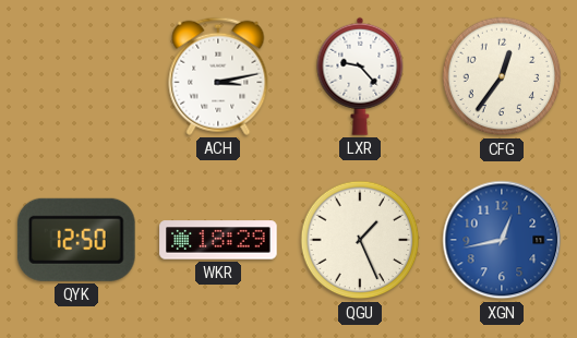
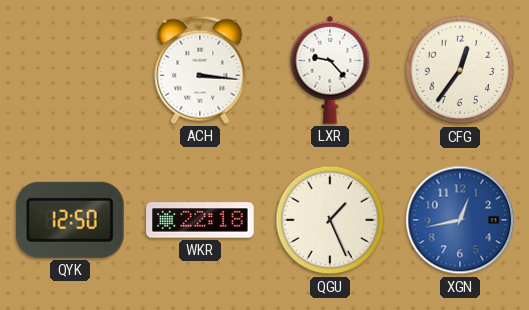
ACH: 3:13 -> 3:16 (200, 70)
WKR: 18:29 -> 22:18 (200, 220)
